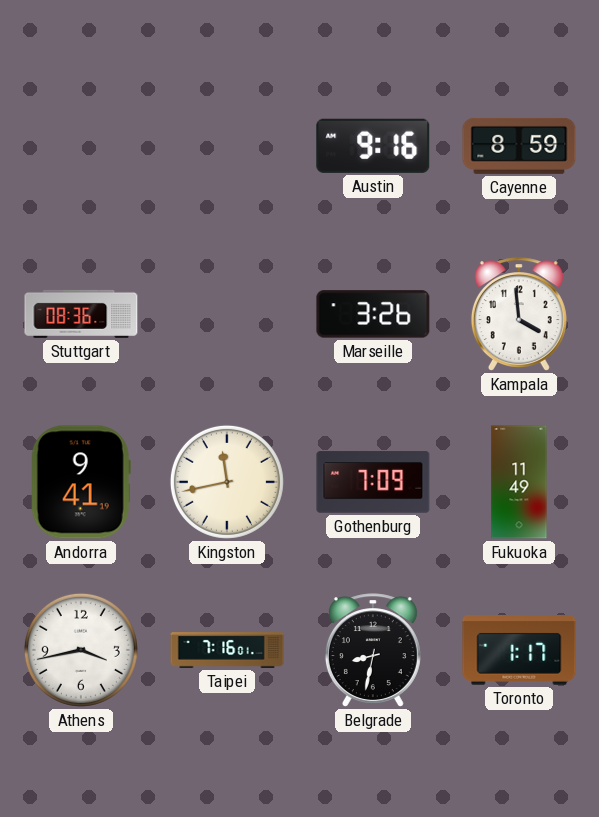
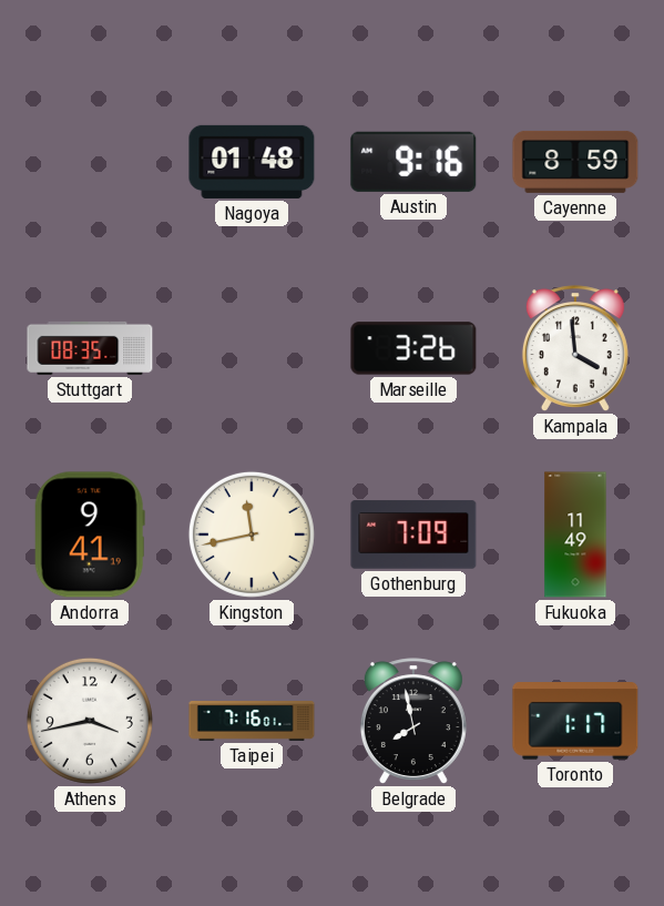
Nagoya: none -> 01:48 (252, 162)
Stuttgart: 08:36 -> 08:35 (90, 348)
Belgrade: 8:32 -> 7:58 (413, 721)
